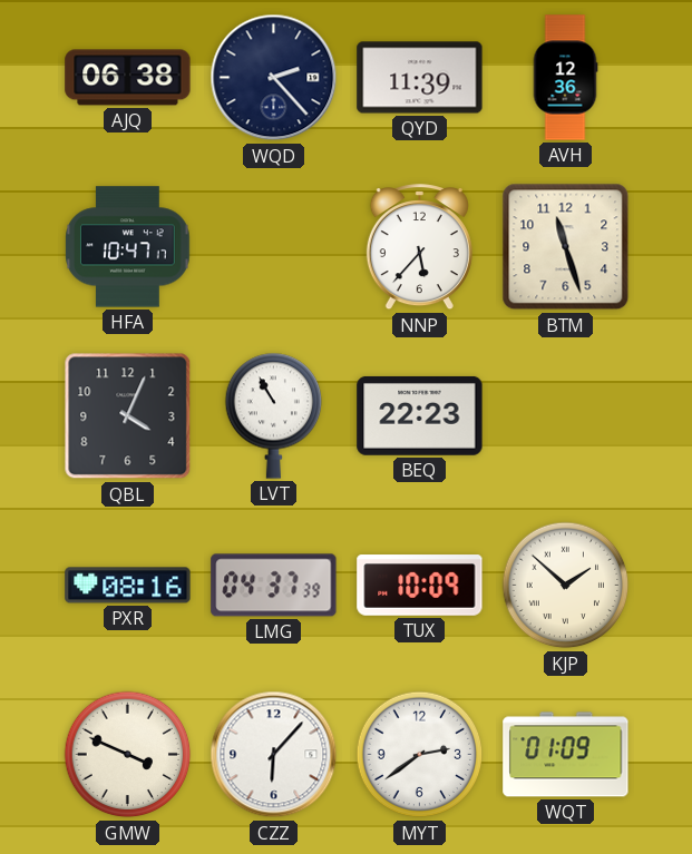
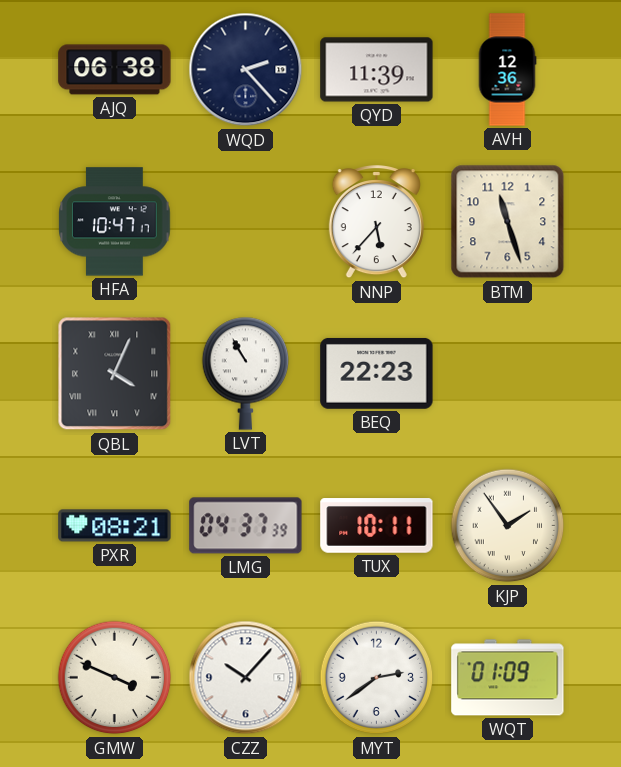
QBL numerals: Arabic -> Roman (115, 374)
PXR: 08:16 -> 08:21 (115, 526)
TUX: 10:09 -> 10:11 (377, 526)
KJP: 1:52 -> 1:54 (508, 526)
CZZ: 6:07 -> 10:07 (246, 678)
